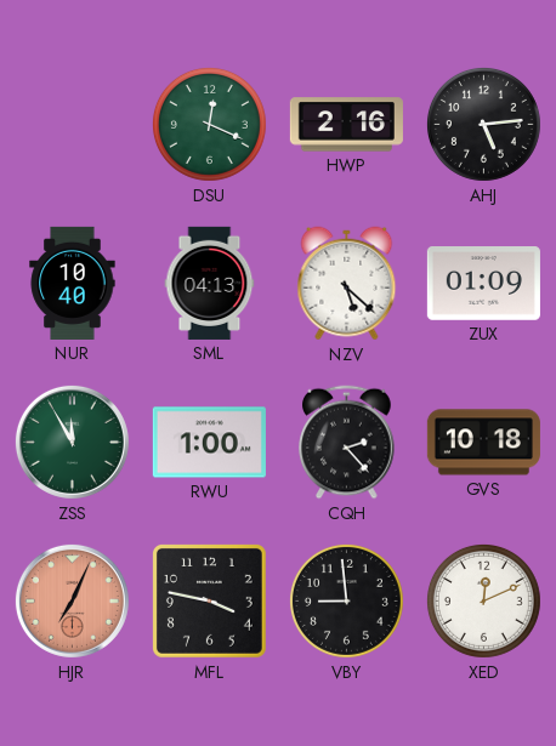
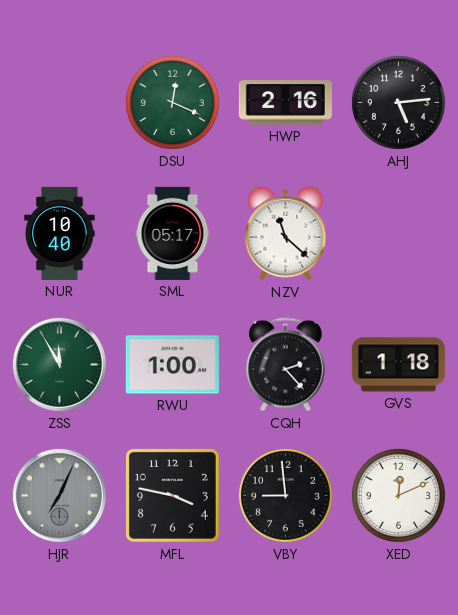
SML: 04:13 -> 05:17 (173, 233)
NZV: 5:22 -> 11:22 (286, 234)
ZUX: 01:09 -> none (483, 284)
GVS: 10:18 -> 1:18 (398, 365)
HJR dial: salmon -> grey (59, 495)
